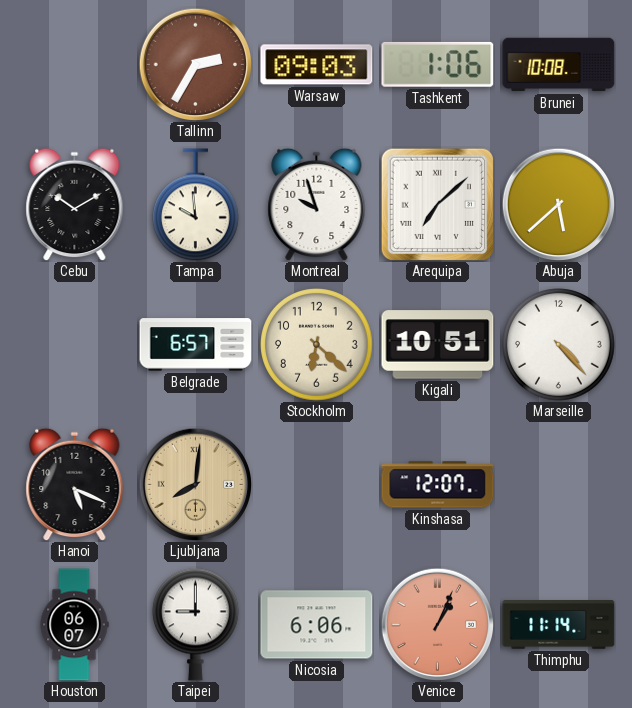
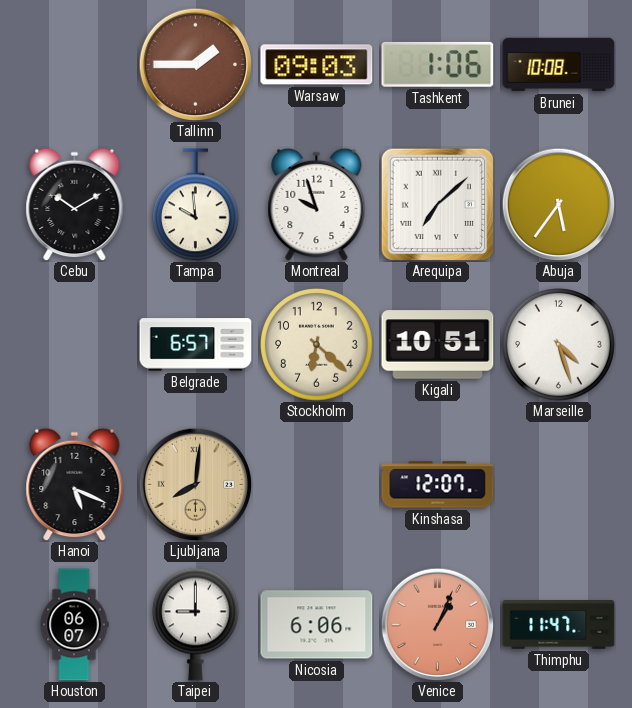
Tallinn: 2:35 -> 1:45 (195, 64)
Abuja: 5:38 -> 5:36 (558, 204)
Marseille: 4:23 -> 4:27 (559, 345)
Thimphu: 11:14 -> 11:47 (559, 625)
